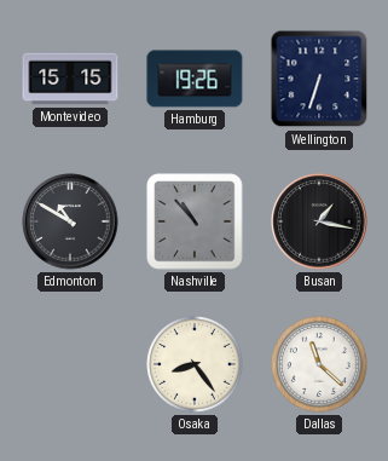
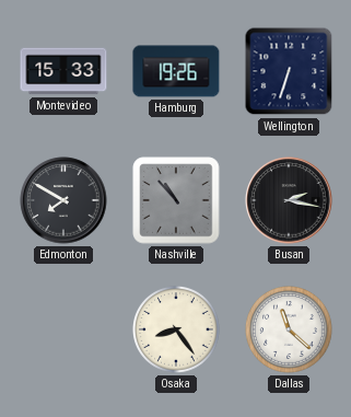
Montevideo: 15:15 -> 15:33 (63, 71)
Edmonton: 10:50 -> 7:50 (63, 200)
Busan: 1:17 -> 2:17 (289, 200)
